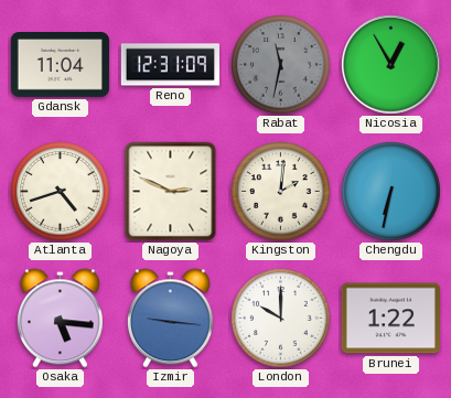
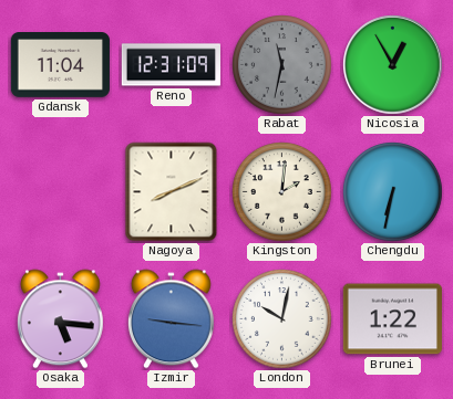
Atlanta: 4:42 -> none (61, 192)
Nagoya: 2:49 -> 8:11 (172, 192)
London: 10:00 -> 10:02 (282, 319)
